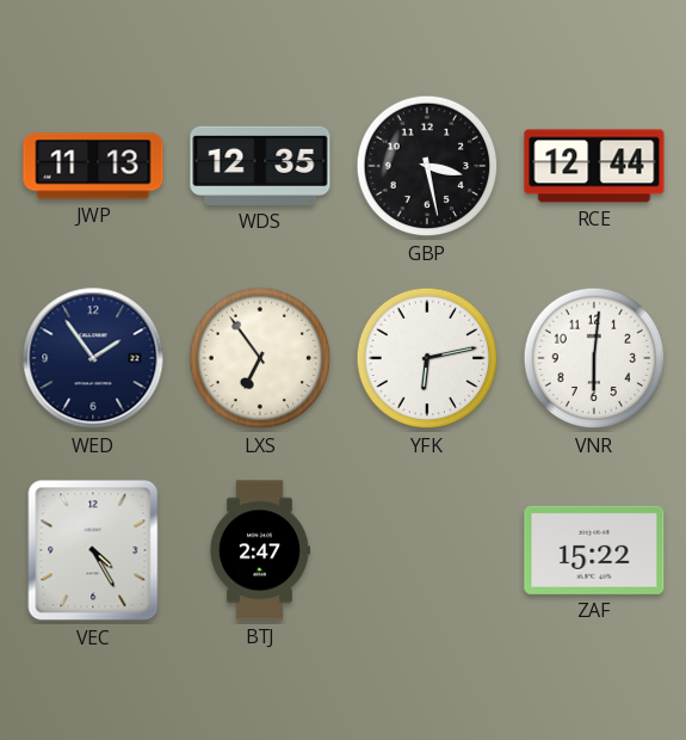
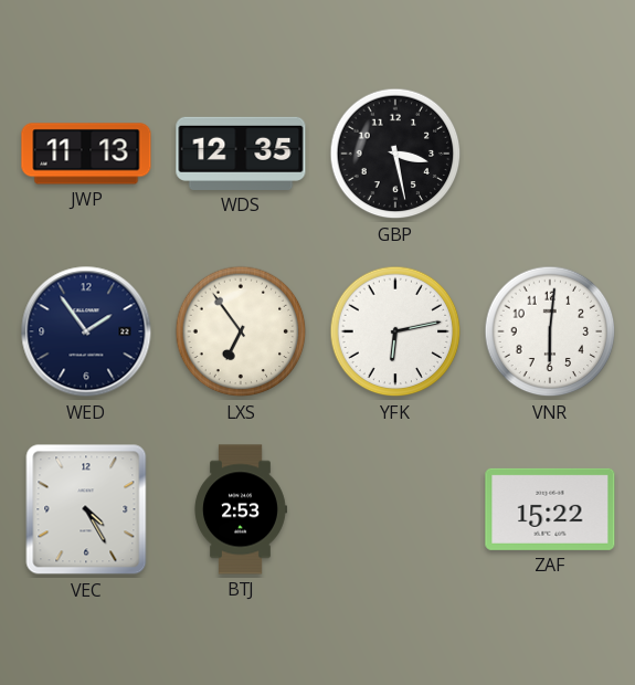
RCE: 12:44 -> none (594, 166)
BTJ: 2:47 -> 2:53 (241, 509)
